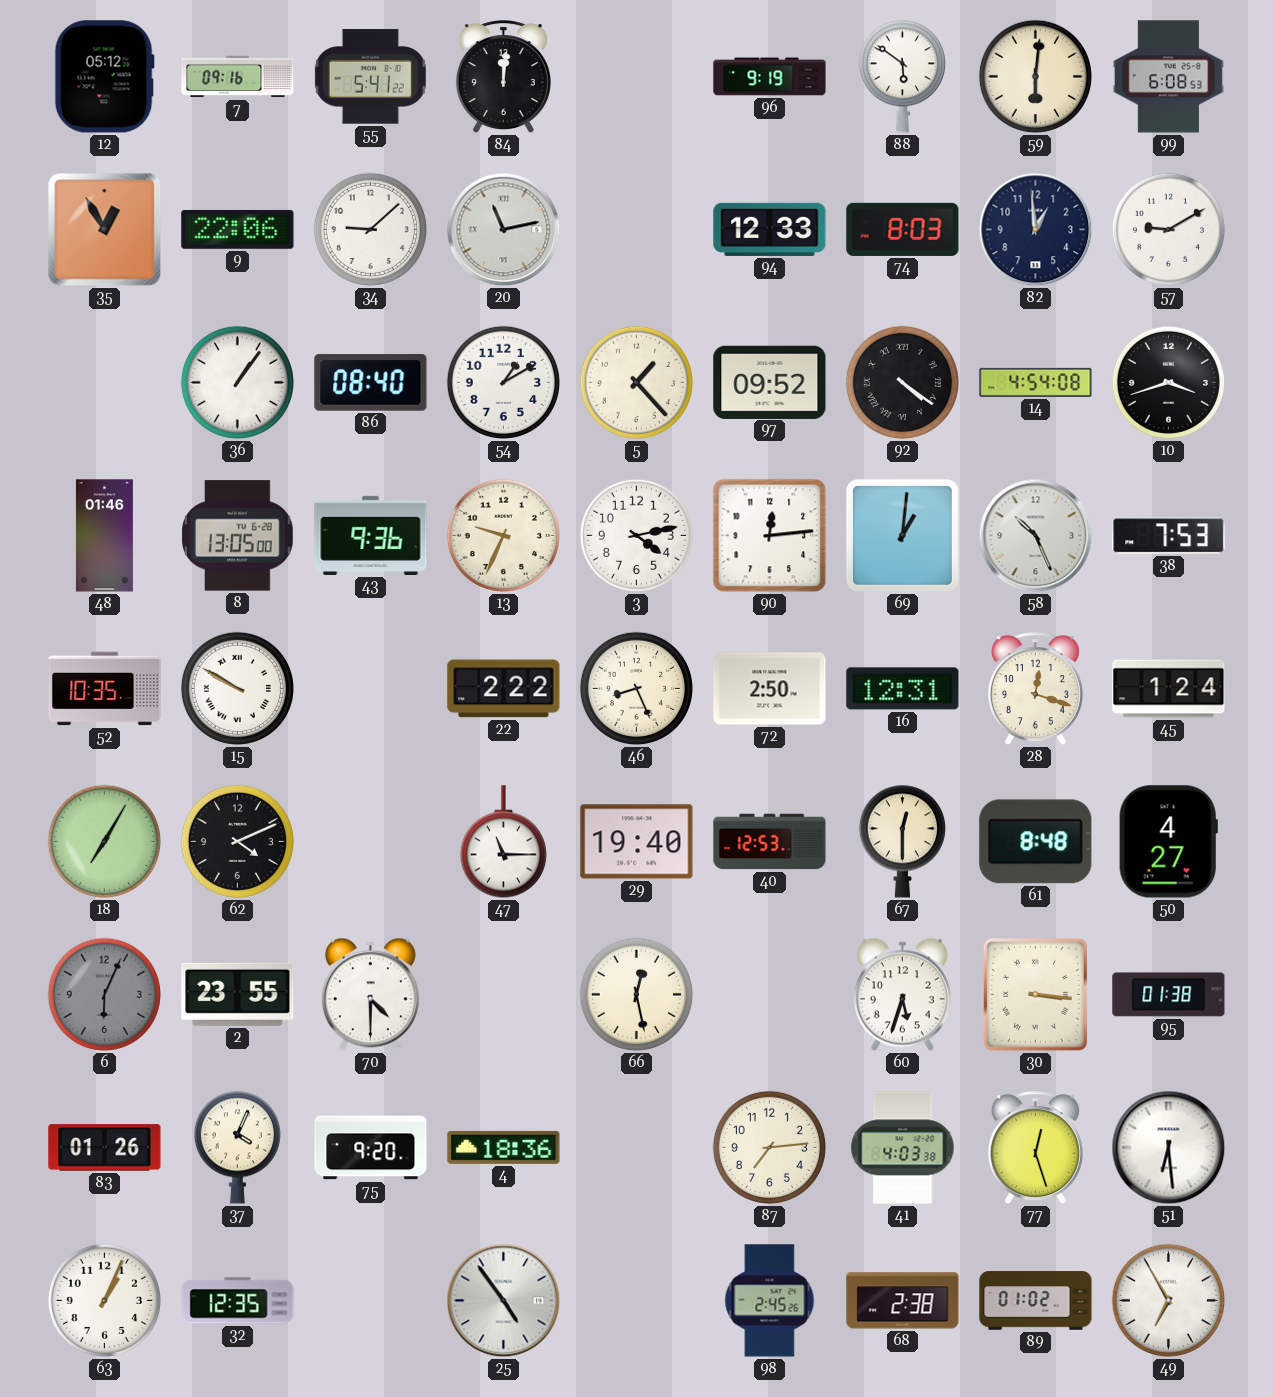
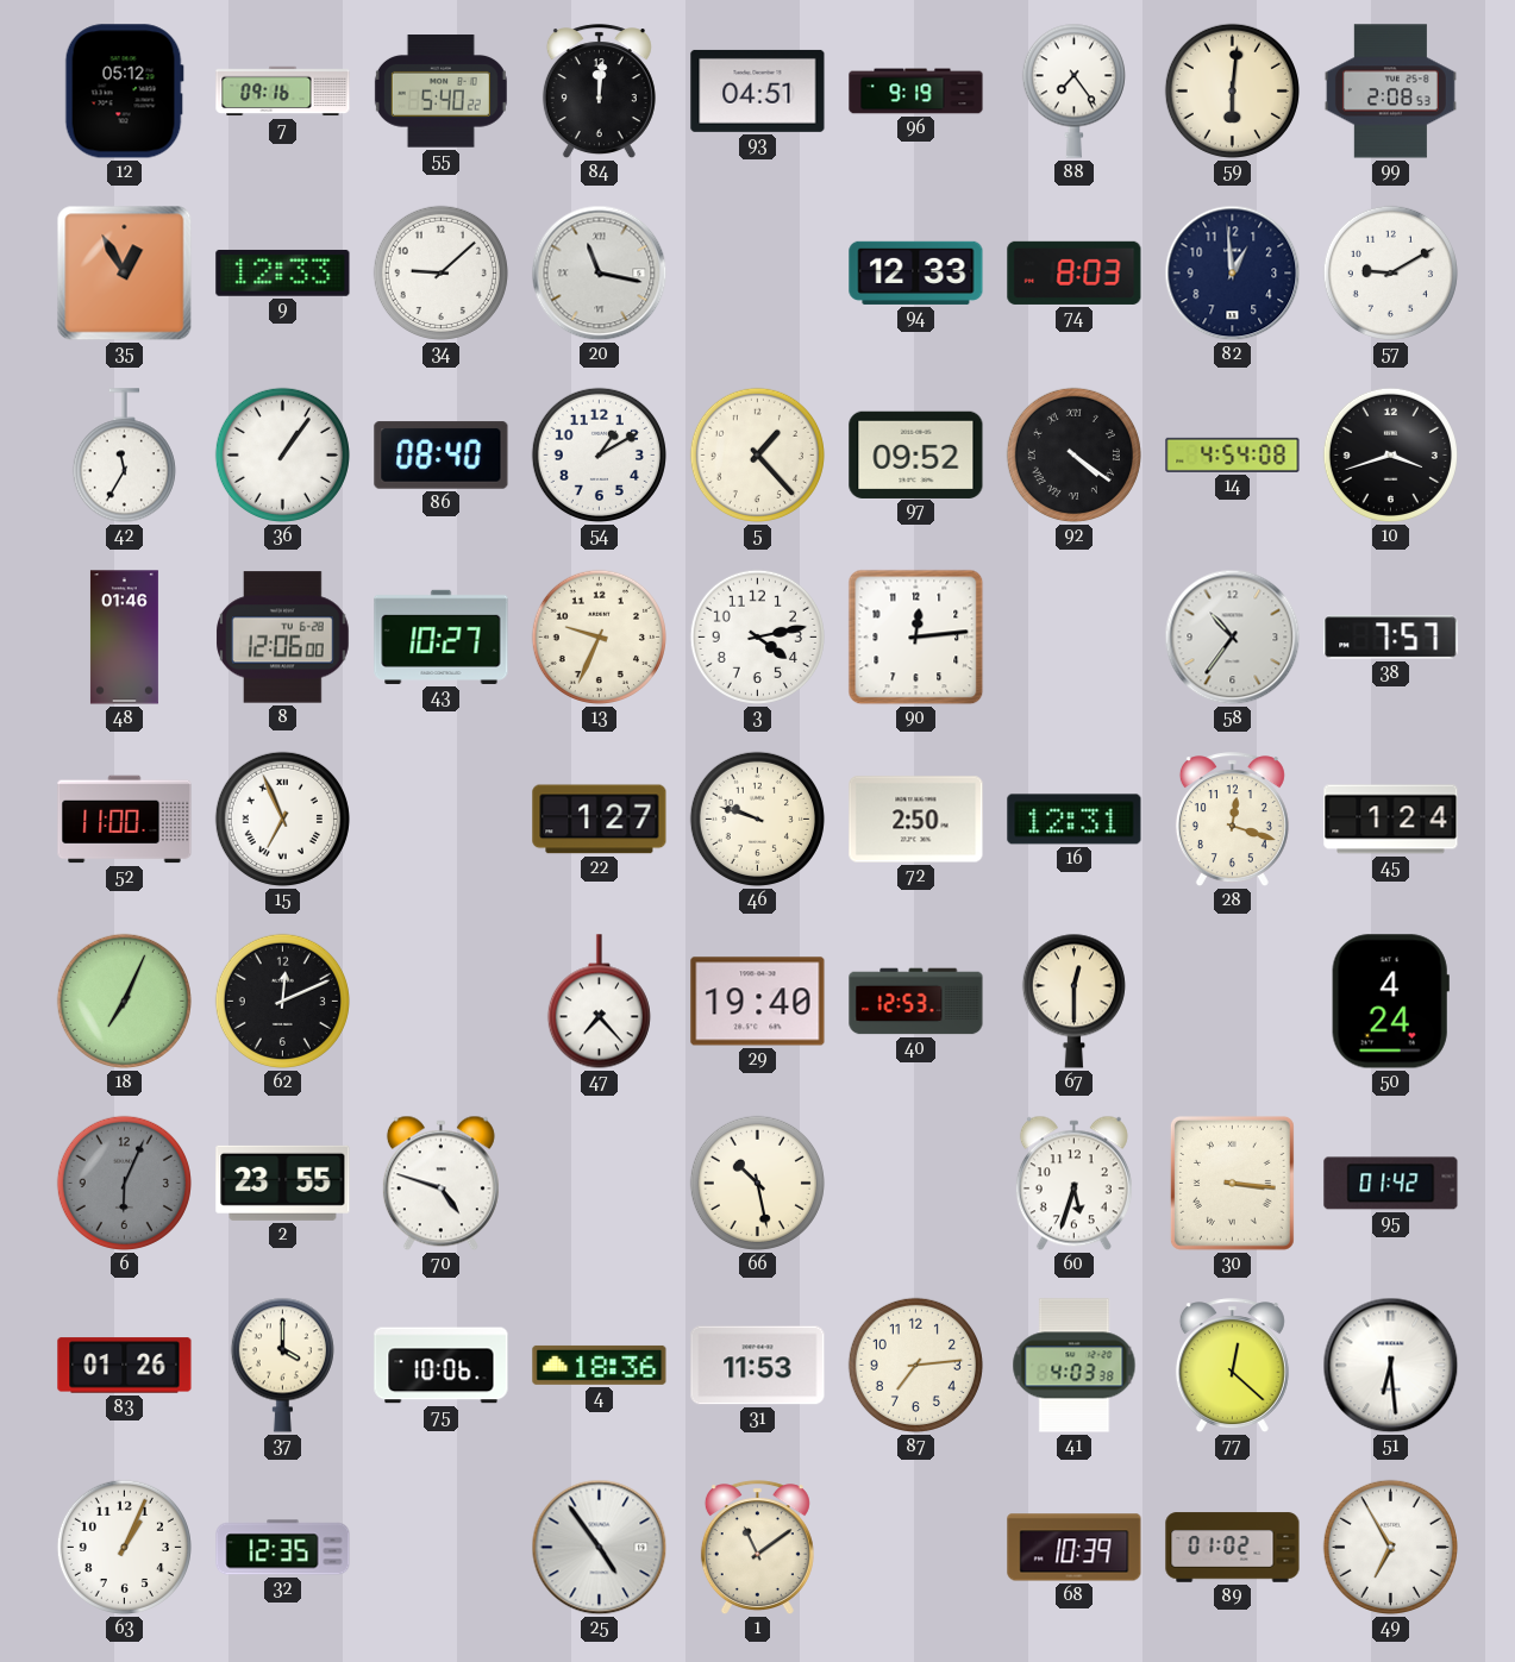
55: 5:41 -> 5:40 (440, 92)
93: none -> 04:51 (758, 90)
88: 5:51 -> 7:24 (1073, 90)
99: 6:08 -> 2:08 (1390, 92)
9: 22:06 -> 12:33 (283, 272)
20: 11:13 -> 11:17 (600, 274)
42: none -> 11:35 (124, 456)
8: 13:05 -> 12:06 (283, 638)
43: 9:36 -> 10:27 (442, 636)
69: 1:01 -> none (902, 535)
58: 10:26 -> 10:36 (1233, 638)
38: 7:53 -> 7:57 (1391, 638)
52: 10:35 -> 11:00 (125, 820)
15: 9:50 -> 6:56 (282, 819)
22: 2:22 -> 1:27 (600, 820)
46: 8:26 -> 9:48 (757, 819)
18: 7:05 -> 7:04 (124, 1001)
62: 4:11 -> 12:11 (282, 1001)
47: 11:15 -> 7:23 (599, 1002)
61: 8:48 -> none (1036, 842)
50: 4:27 -> 4:24 (1390, 1002)
70: 4:30 -> 4:48 (440, 1184)
66: 12:28 -> 10:28 (757, 1183)
95: 01:38 -> 01:42 (1391, 1184)
37: 4:04 -> 4:00 (282, 1365)
75: 9:20 -> 10:06 (442, 1366)
31: none -> 11:53 (758, 1366)
77: 12:27 -> 12:22 (1232, 1366)
1: none -> 11:09 (757, 1548)
98: 2:45 -> none (770, 1301)
68: 2:38 -> 10:39 (1075, 1548)
